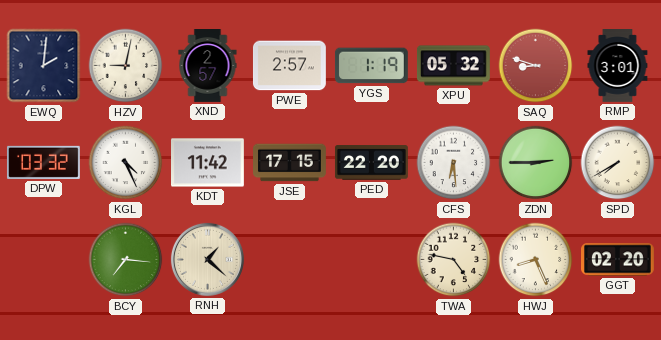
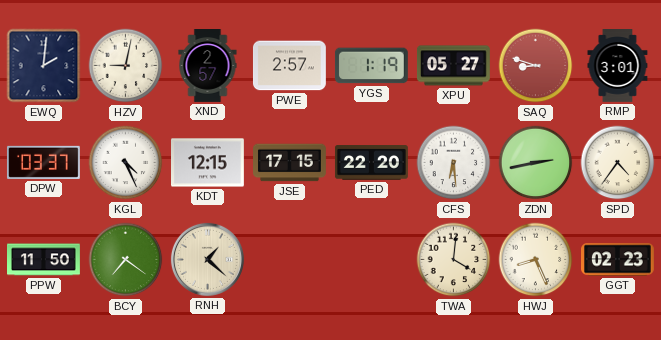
XPU: 05:32 -> 05:27 (454, 66)
DPW: 03:32 -> 03:37 (43, 162)
KDT: 11:42 -> 12:15 (208, 163)
ZDN: 2:45 -> 2:43 (536, 163)
SPD: 7:40 -> 4:36 (618, 163)
PPW: none -> 11:50 (44, 260)
BCY: 7:16 -> 7:21 (126, 260)
TWA: 4:47 -> 4:01 (454, 260)
GGT: 02:20 -> 02:23 (618, 260)
